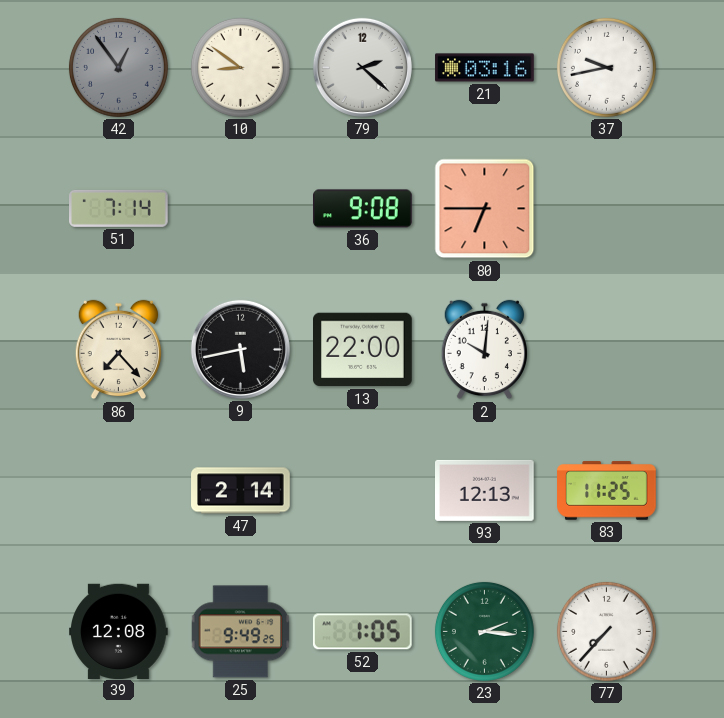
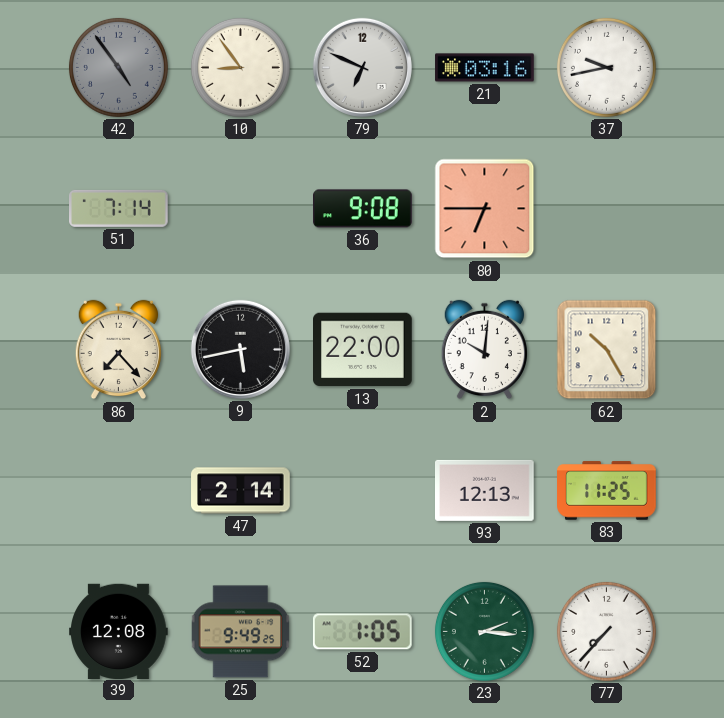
42: 12:54 -> 4:54 (118, 67)
10: 8:51 -> 8:54 (240, 67)
79: 2:22 -> 6:49 (362, 67)
62: none -> 10:25 (607, 350)
